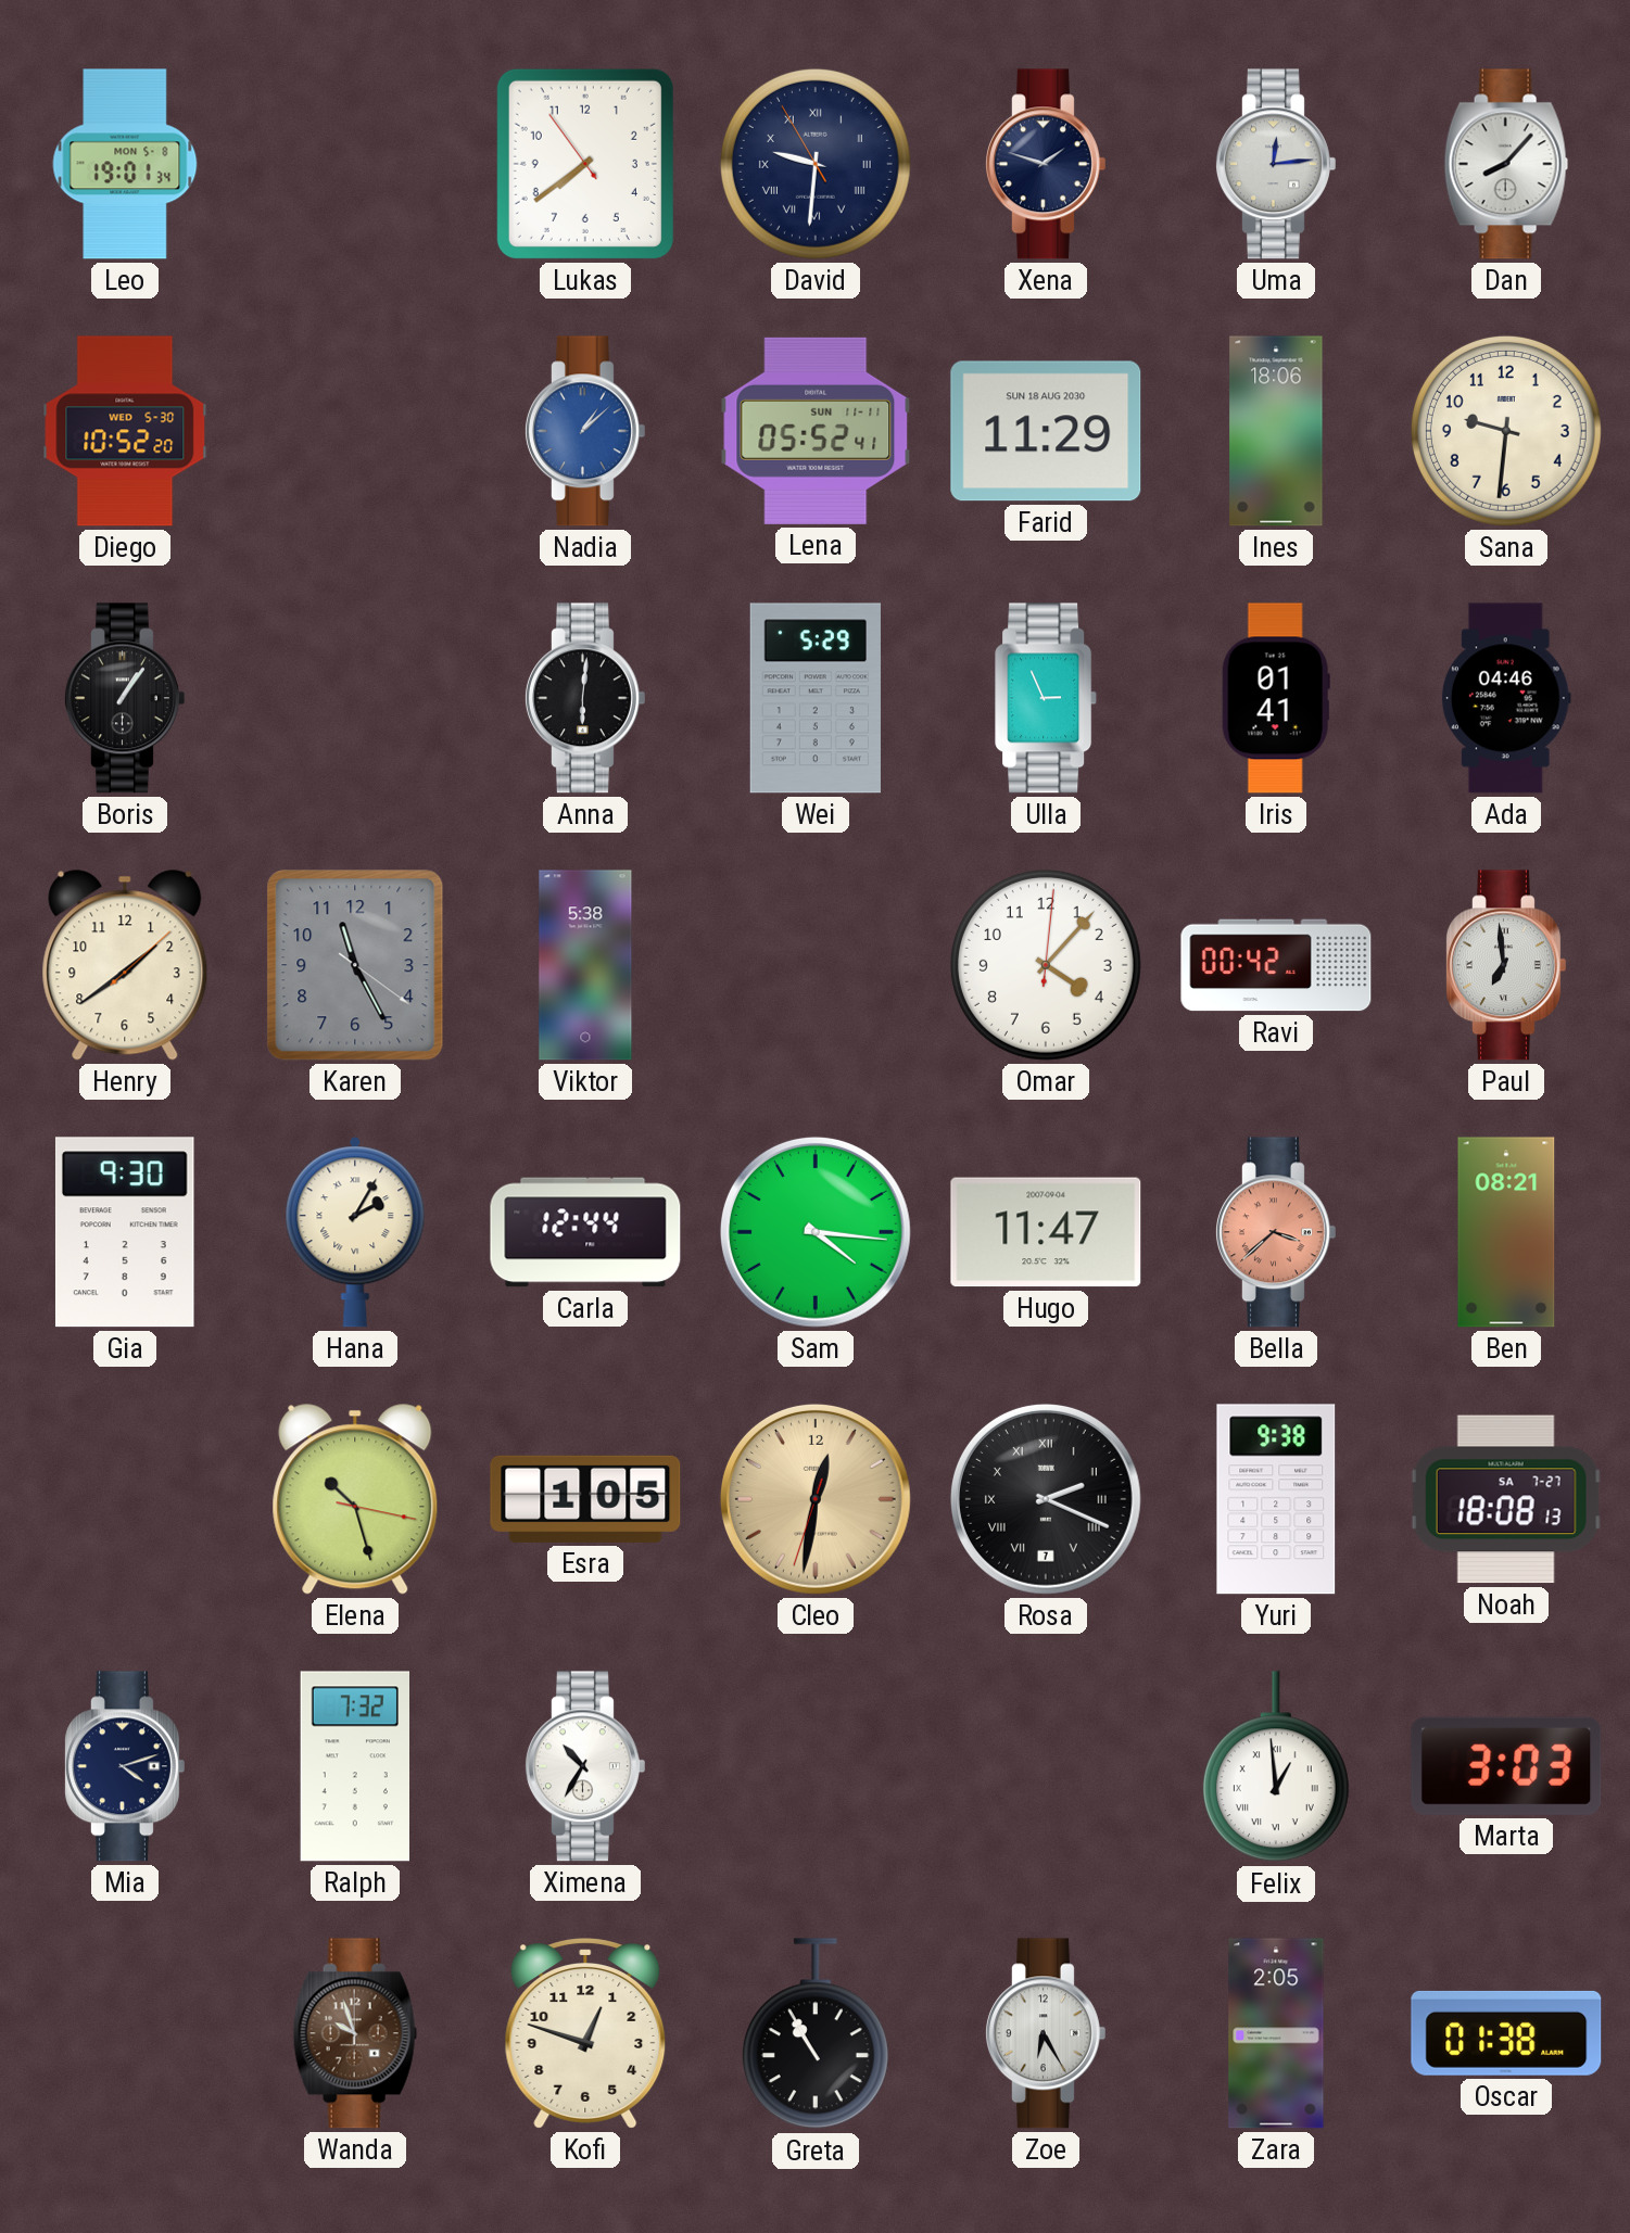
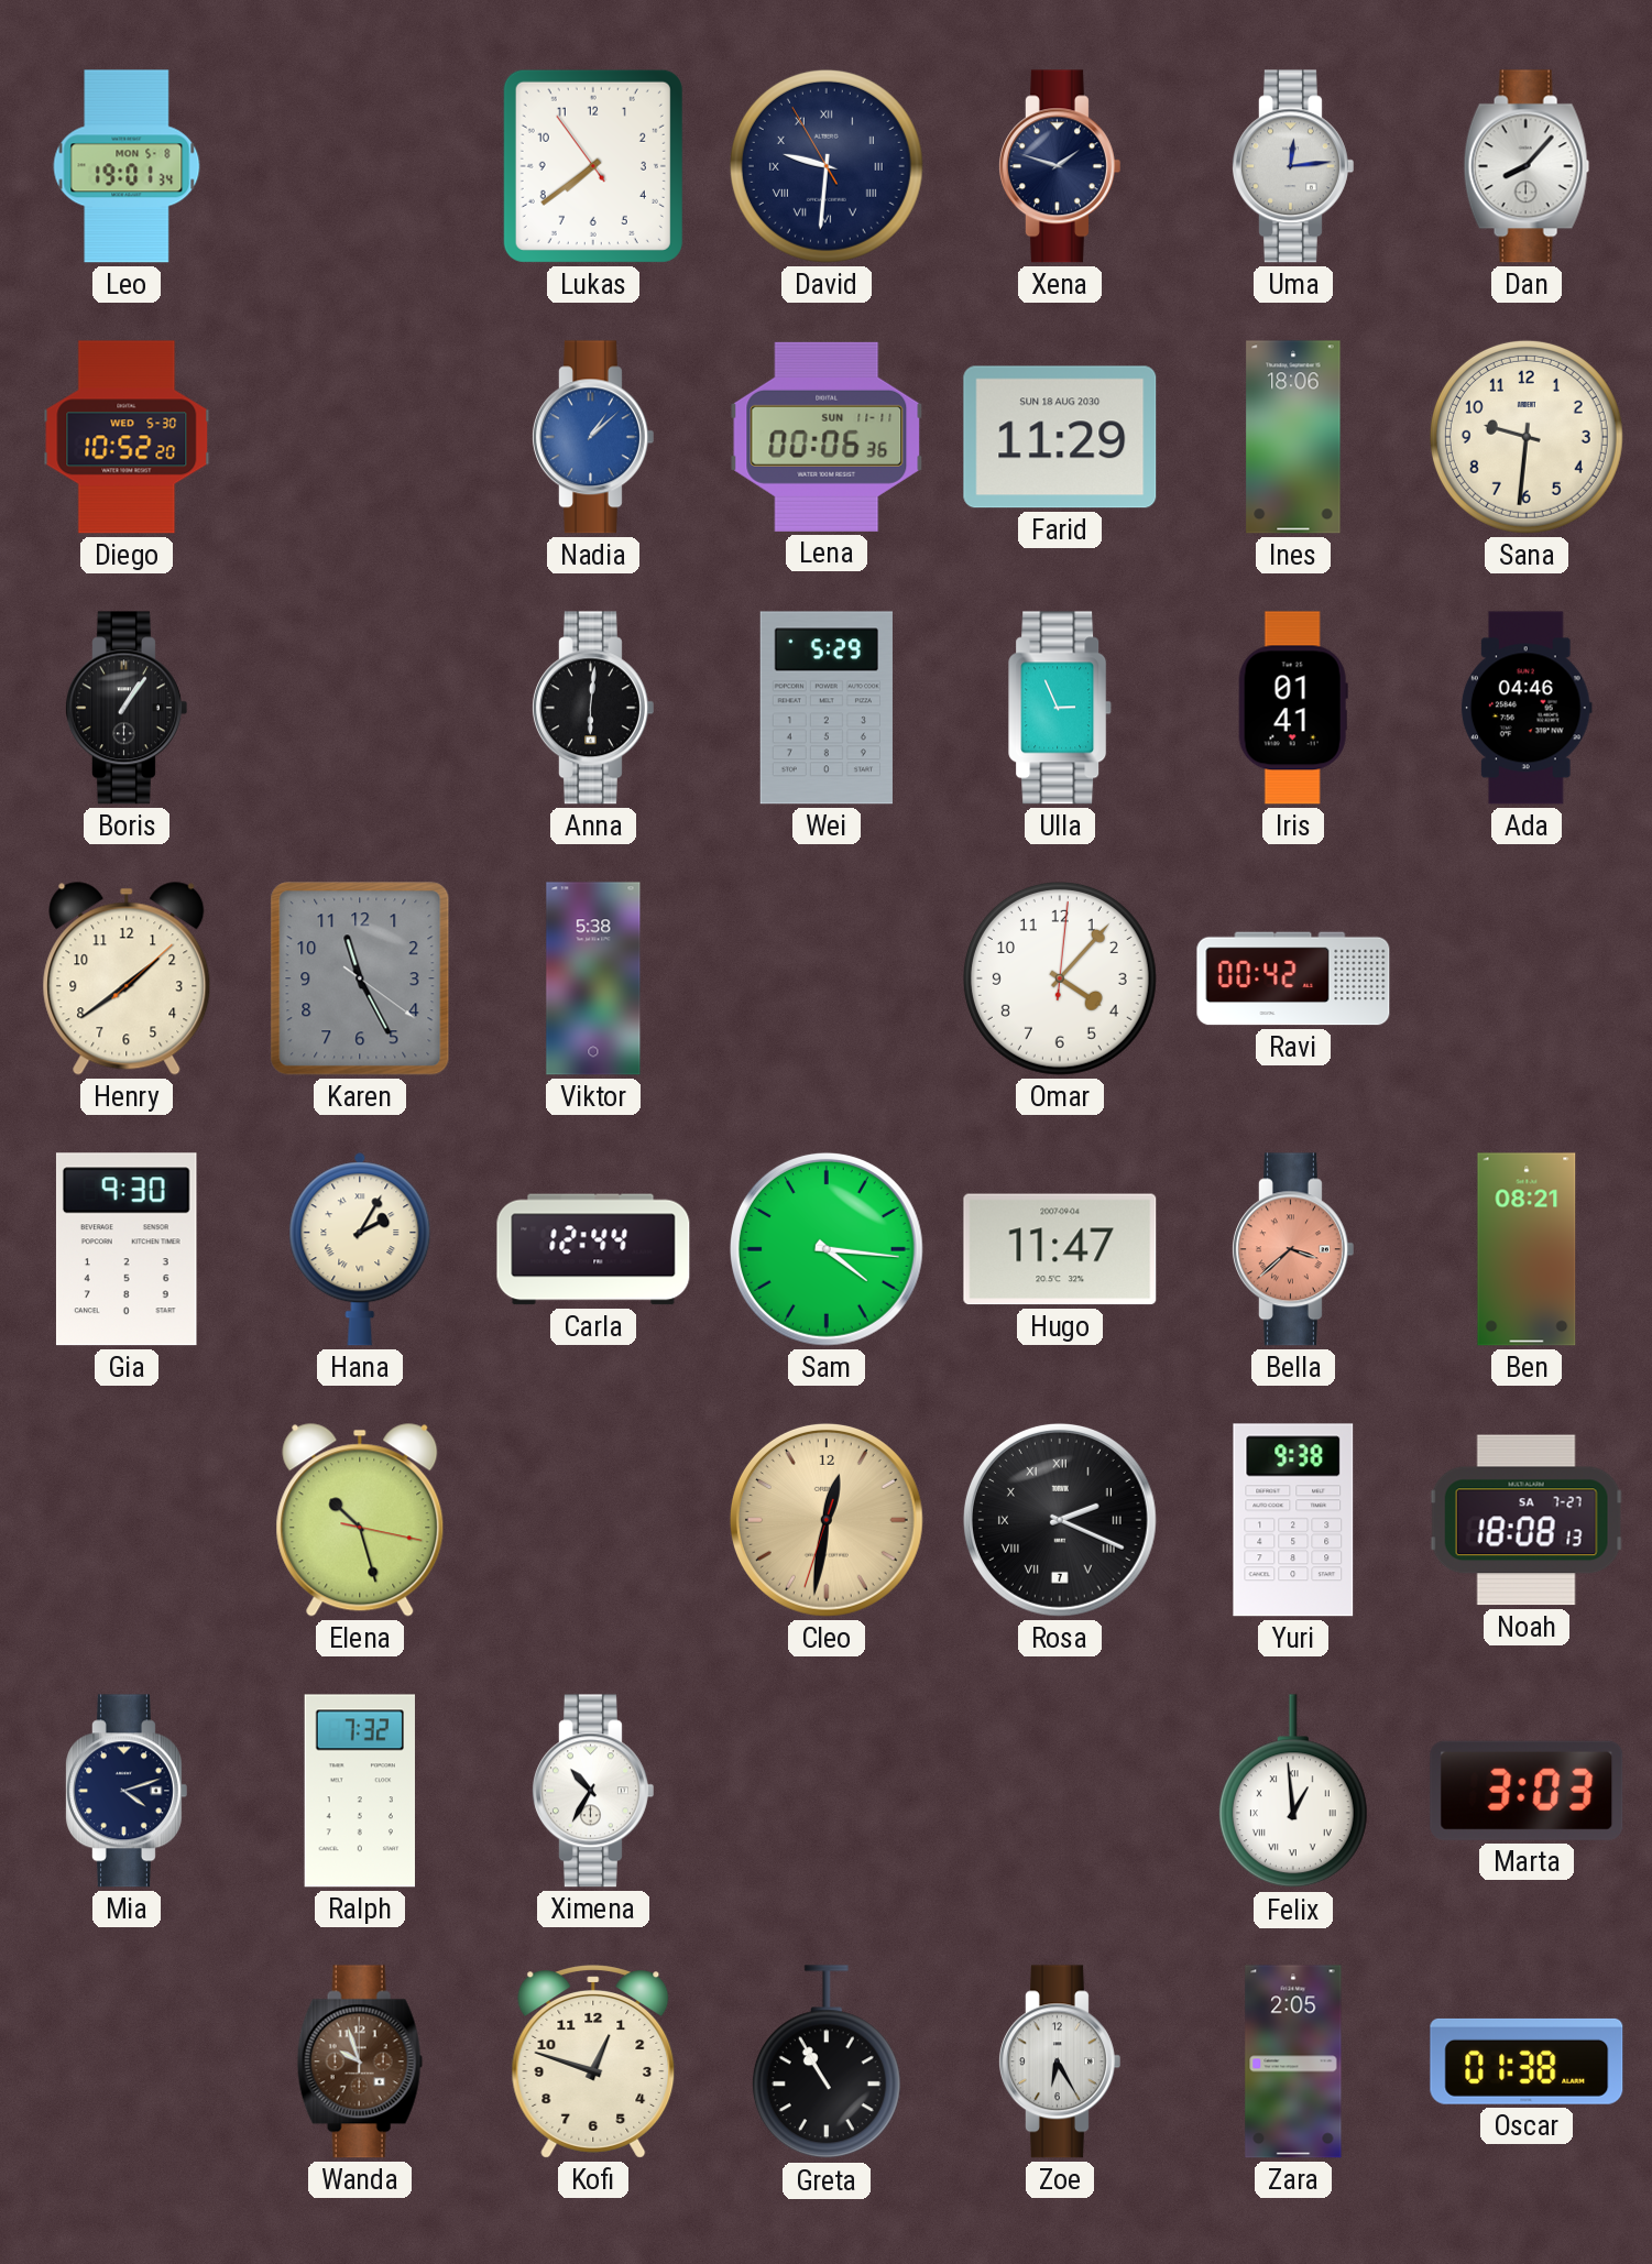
Lena: 05:52 -> 00:06 (827, 437)
Paul: 6:59 -> none (1505, 965)
Esra: 1:05 -> none (585, 1499)
